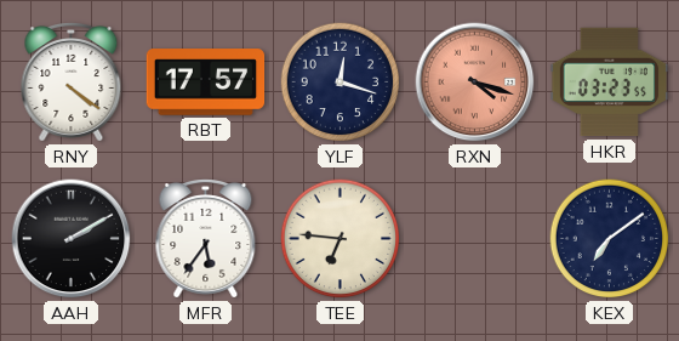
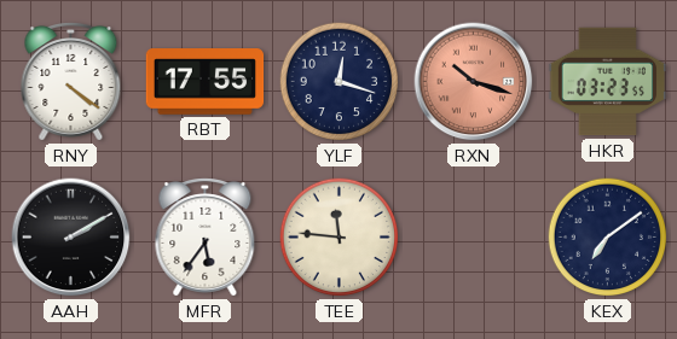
RBT: 17:57 -> 17:55 (206, 82)
RXN: 4:18 -> 10:18 (474, 82)
TEE: 6:46 -> 11:46 (340, 238)
